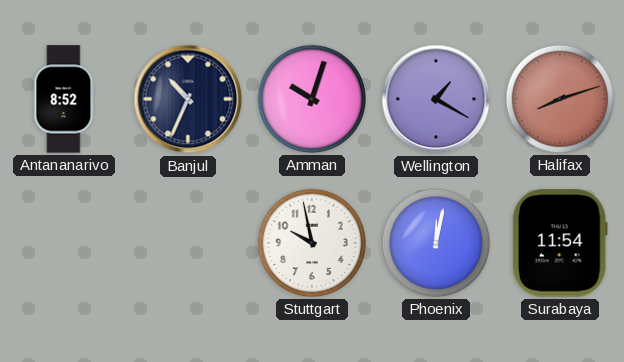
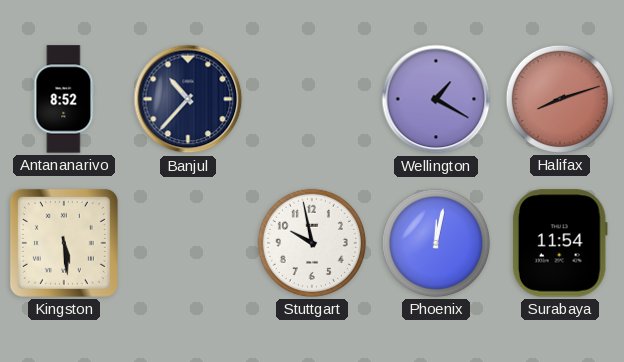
Banjul: 10:34 -> 10:37 (188, 99)
Amman: 10:03 -> none (312, 99)
Kingston: none -> 5:29 (64, 243)
